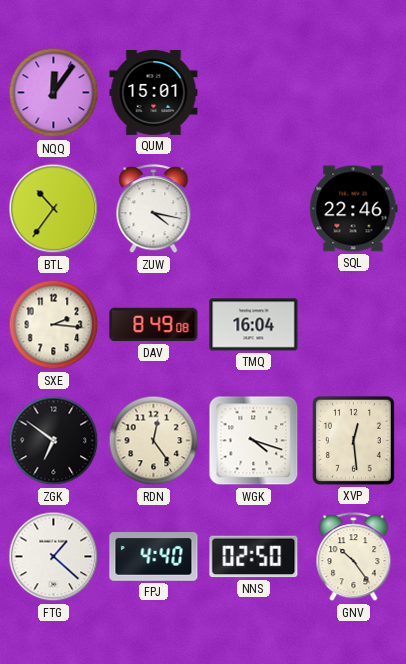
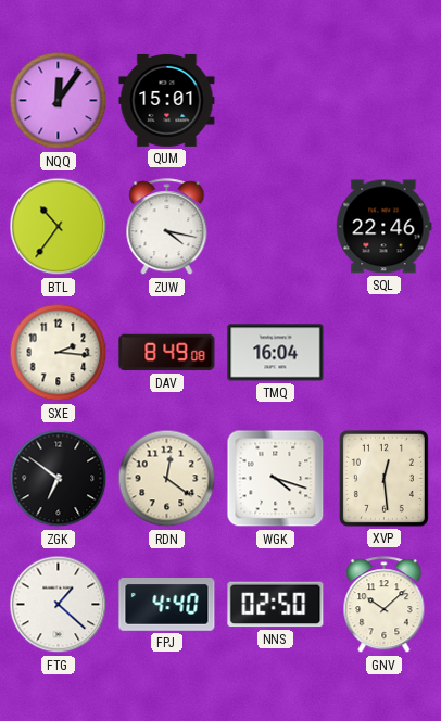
RDN: 12:24 -> 12:21 (167, 479)
GNV: 10:24 -> 10:08 (385, 605)
